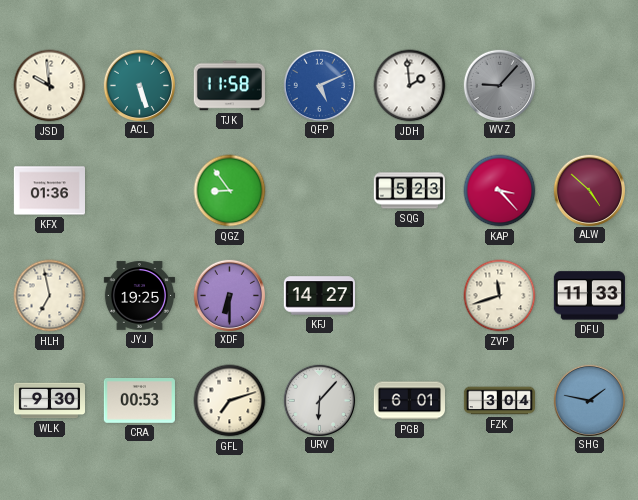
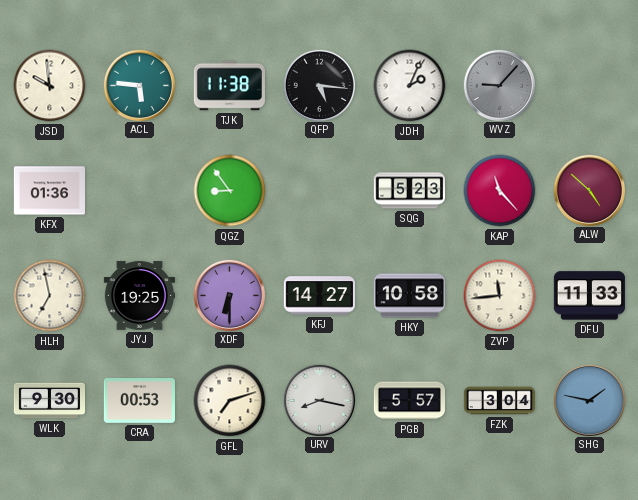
ACL: 5:27 -> 5:46 (139, 85)
TJK: 11:58 -> 11:38 (229, 86)
QFP: 5:11 -> 5:16 (319, 85)
QFP dial: blue -> black (319, 85)
JDH: 1:59 -> 2:04 (410, 86)
KAP: 3:23 -> 11:23 (500, 191)
HKY: none -> 10:58 (409, 296)
ZVP: 11:42 -> 11:44 (500, 296)
URV: 6:07 -> 8:17 (319, 400)
PGB: 6:01 -> 5:57 (409, 401)
